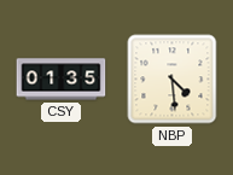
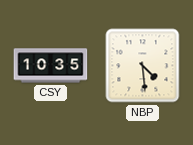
CSY: 01:35 -> 10:35 (51, 66)
